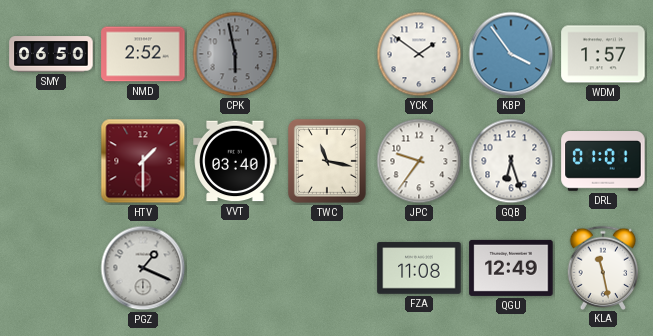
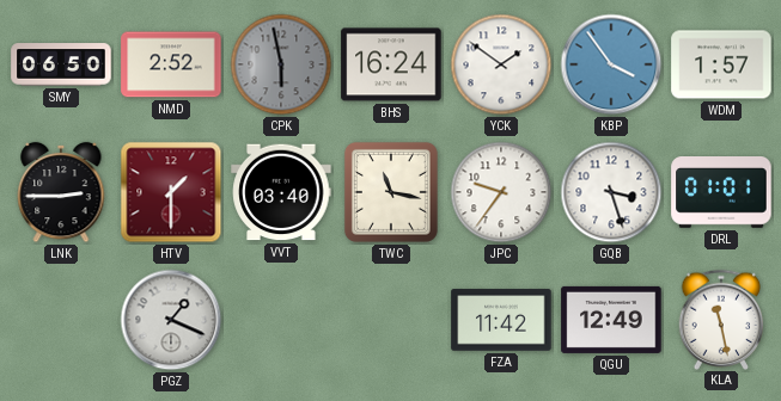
BHS: none -> 16:24 (391, 64)
LNK: none -> 2:45 (61, 192)
GQB: 6:27 -> 3:27 (611, 192)
FZA: 11:08 -> 11:42 (501, 320)
